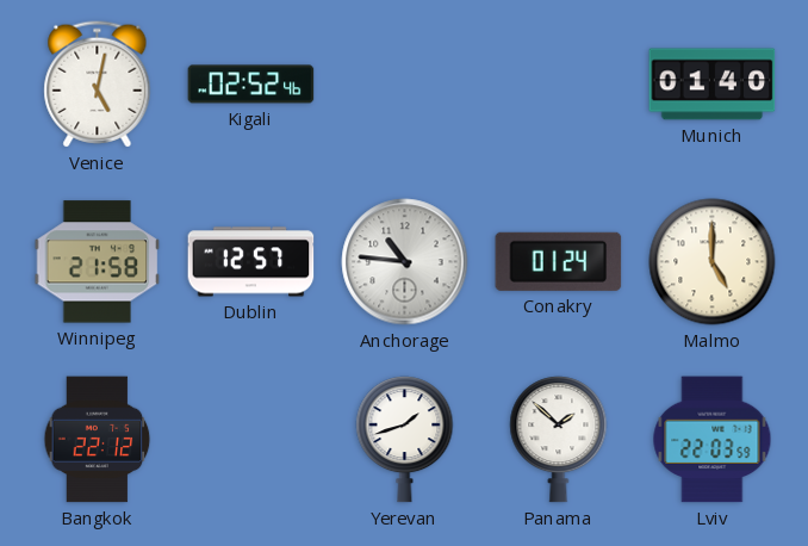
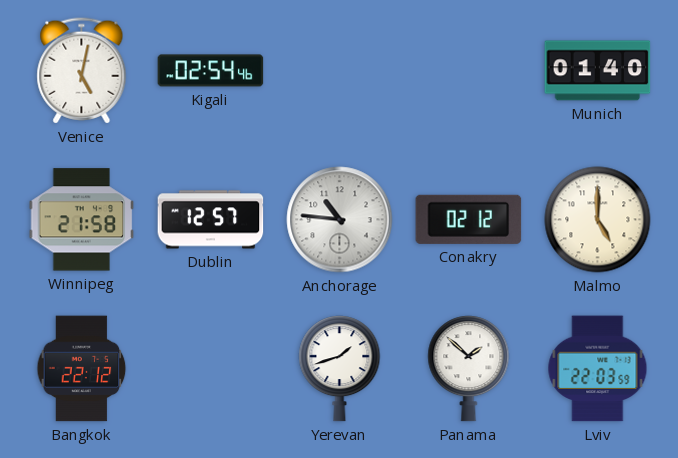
Kigali: 02:52 -> 02:54 (211, 71)
Conakry: 01:24 -> 02:12 (469, 219)
